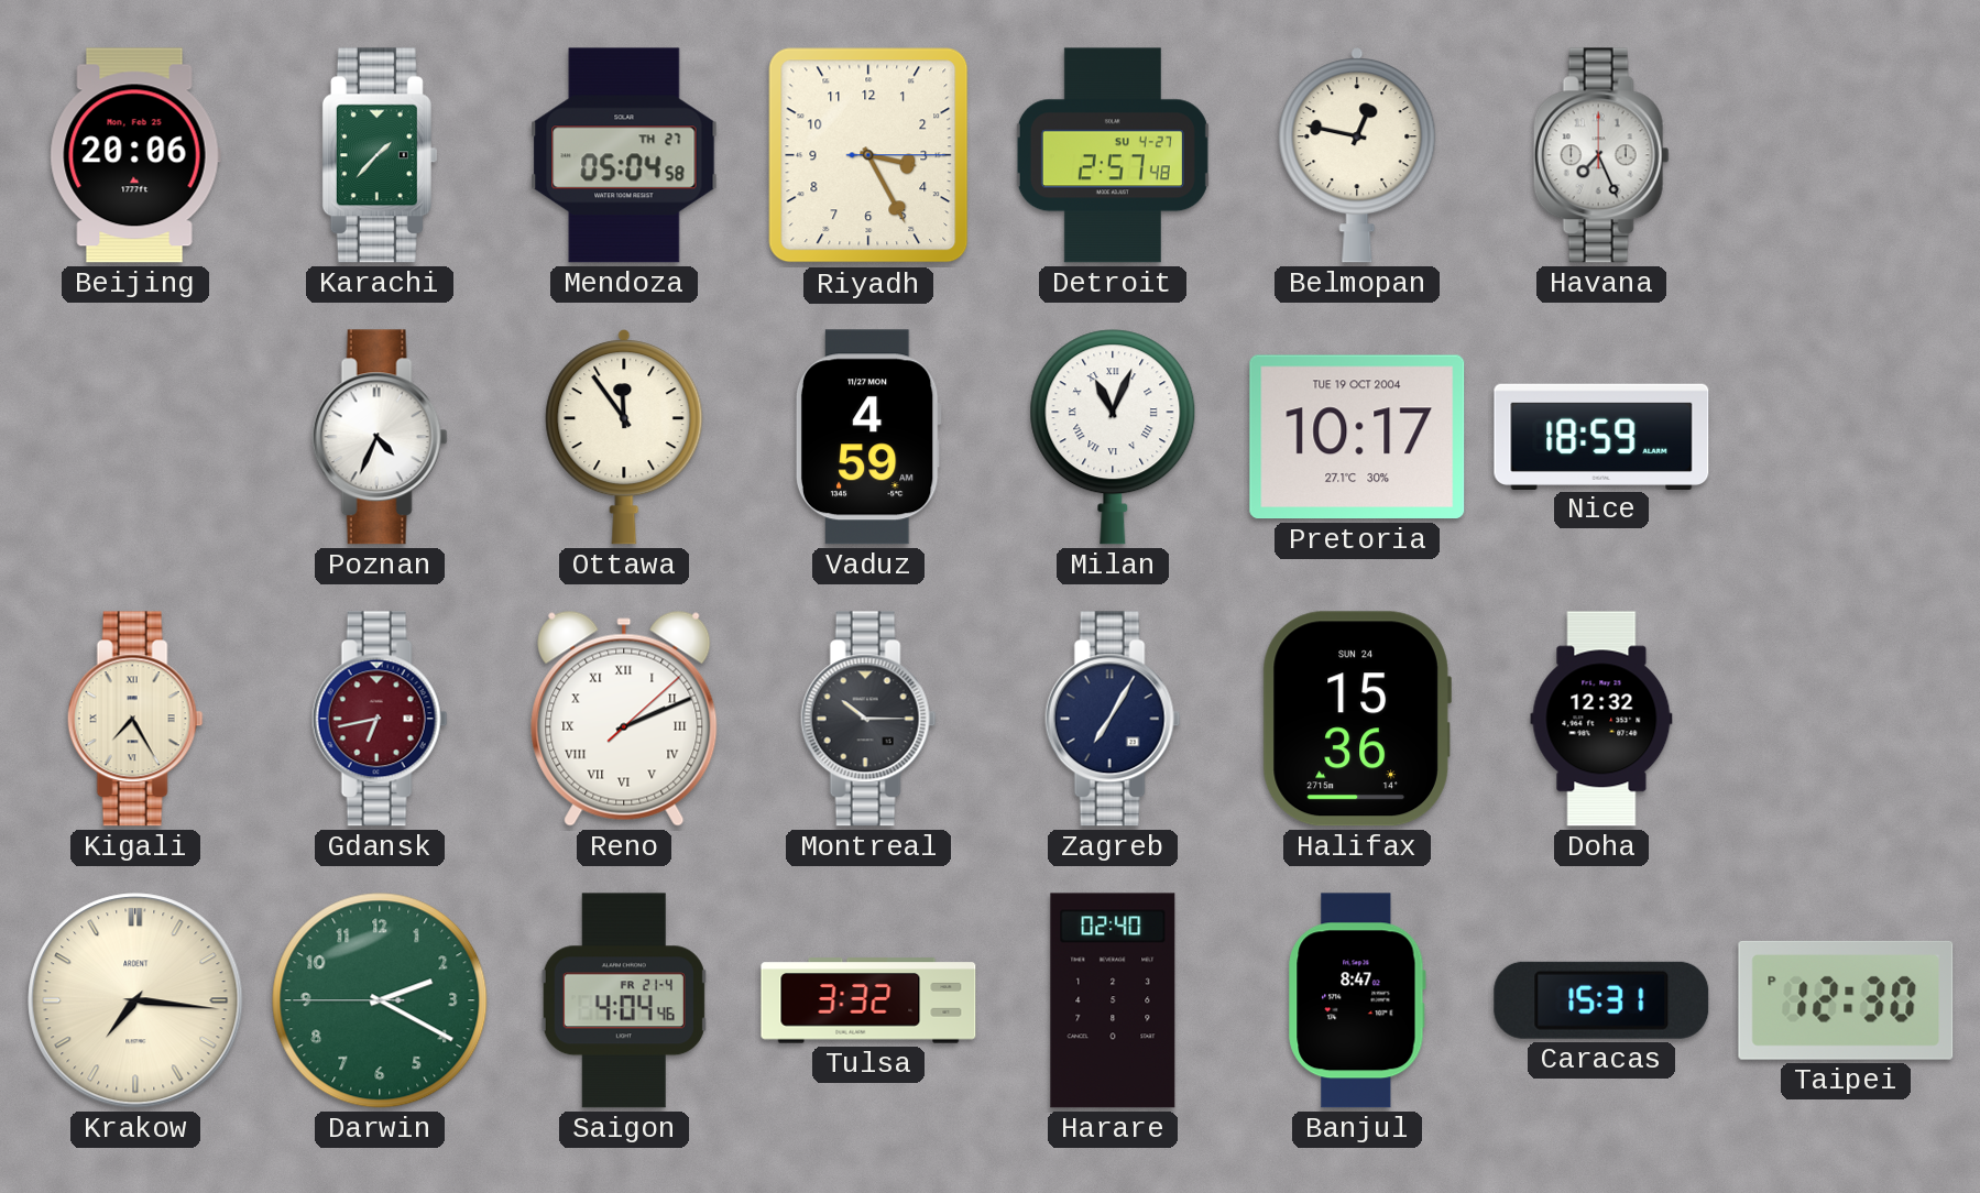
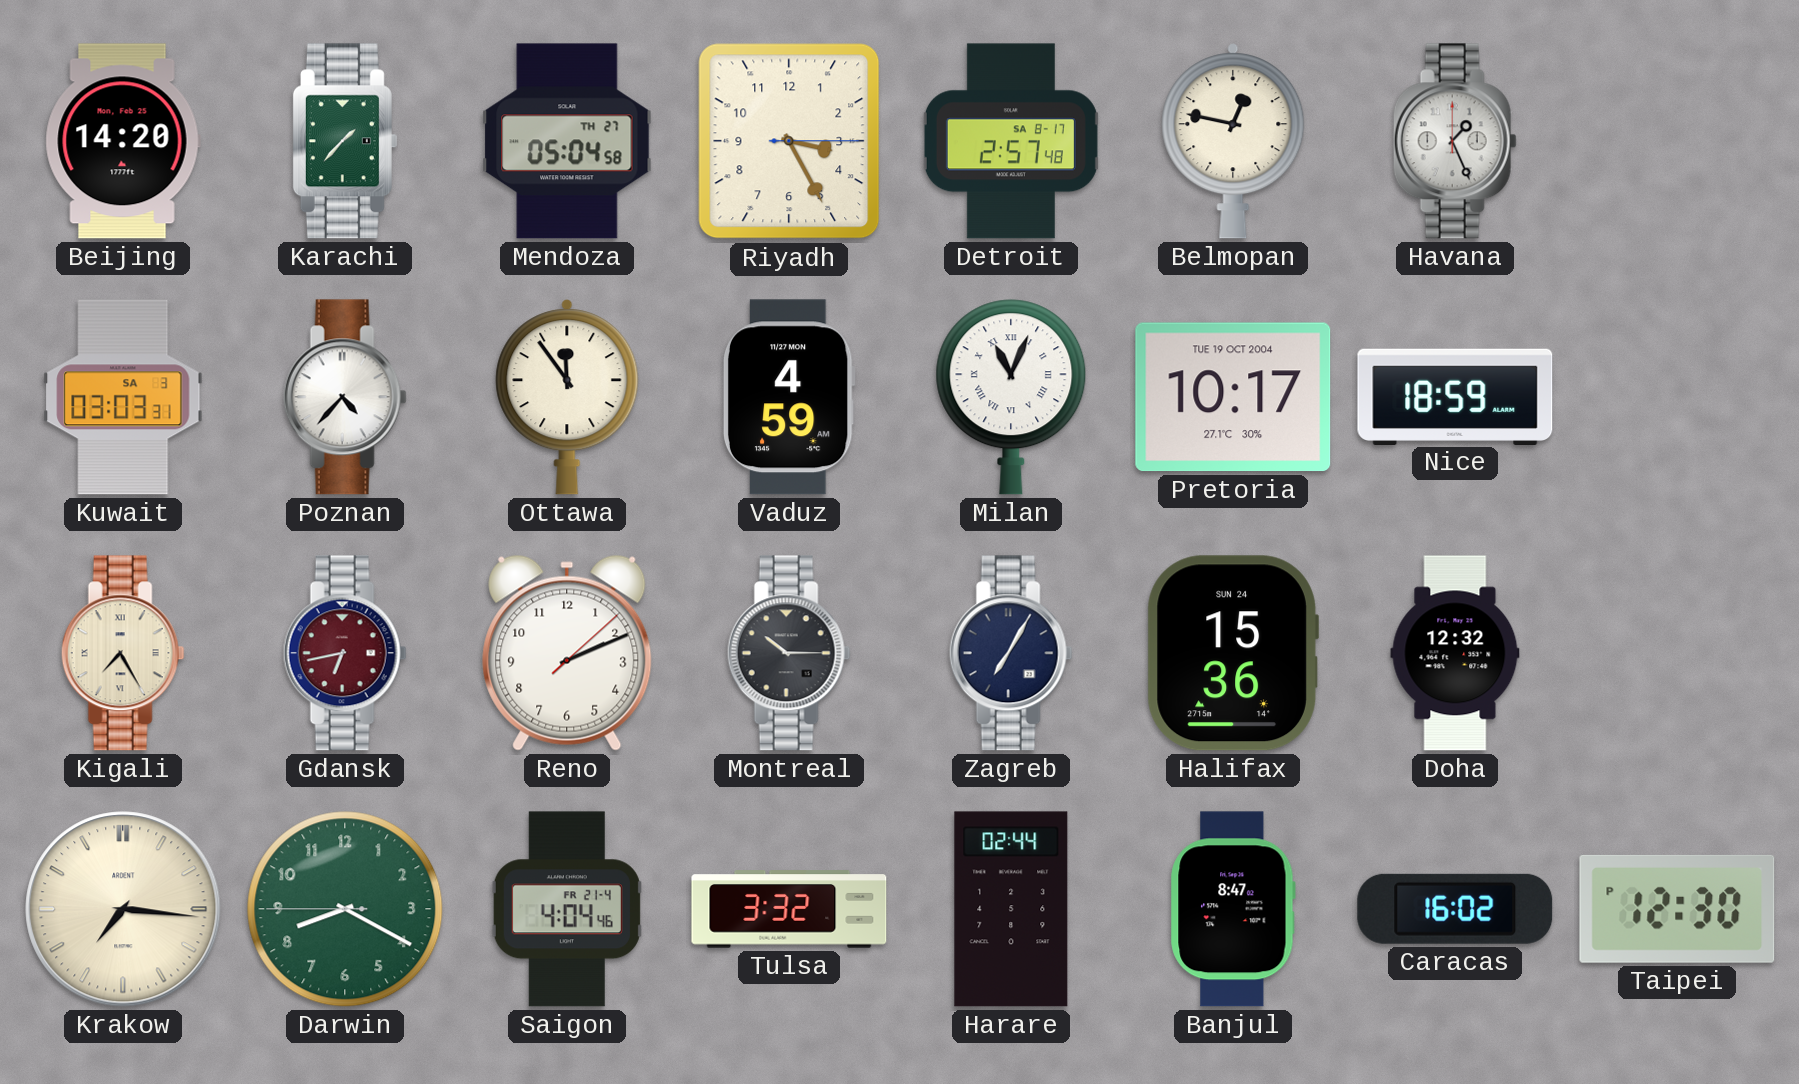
Beijing: 20:06 -> 14:20 (123, 141)
Detroit date: SU 4-27 -> SA 8-17 (1011, 141)
Havana: 7:26 -> 1:26 (1455, 141)
Kuwait: none -> 03:03 (123, 397)
Poznan: 4:34 -> 4:37 (345, 397)
Reno numerals: Roman -> Arabic (567, 653)
Darwin: 2:19 -> 8:19 (345, 909)
Harare: 02:40 -> 02:44 (1011, 909)
Caracas: 15:31 -> 16:02 (1455, 909)
